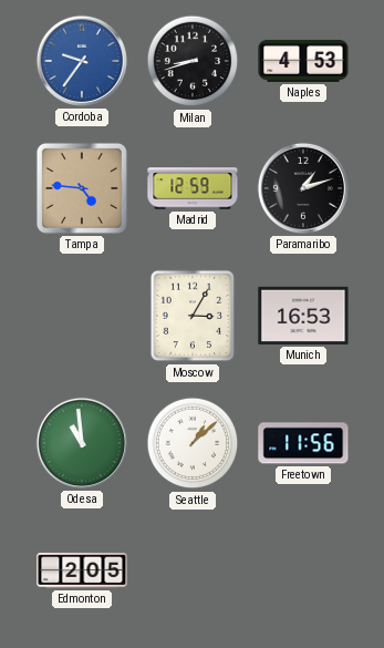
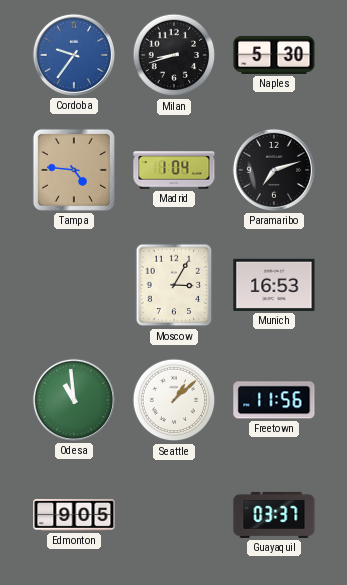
Naples: 4:53 -> 5:30 (274, 55)
Madrid: 12:59 -> 1:04 (174, 170)
Paramaribo: 1:12 -> 7:12 (274, 170)
Edmonton: 2:05 -> 9:05 (74, 515)
Guayaquil: none -> 03:37 (274, 515)
